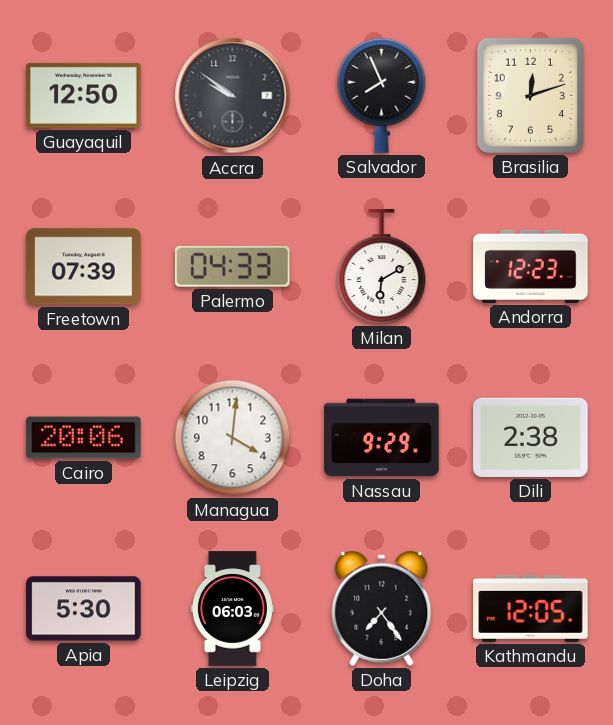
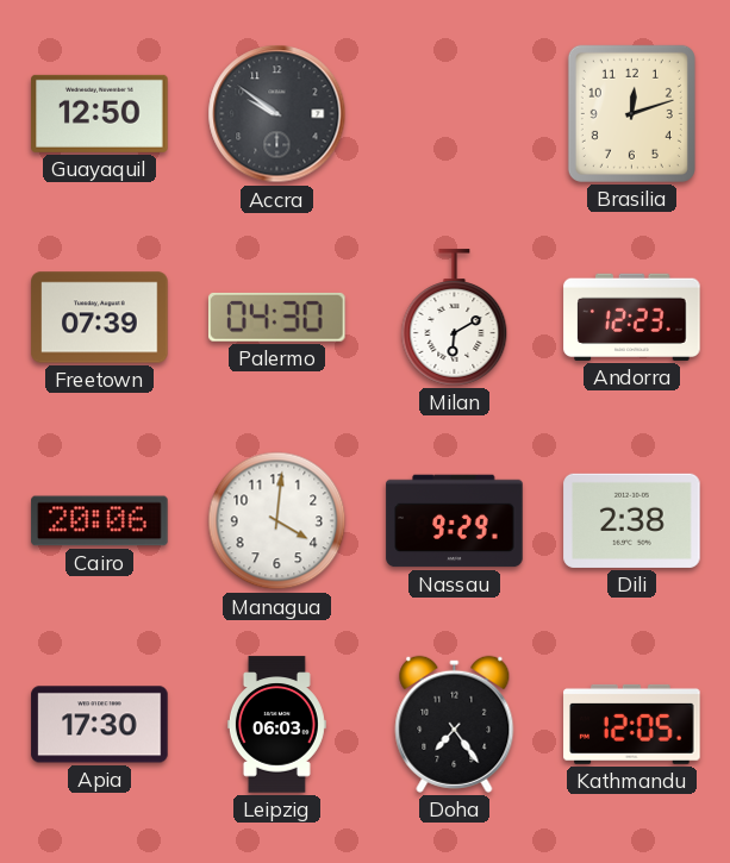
Salvador: 7:56 -> none (382, 95)
Palermo: 04:33 -> 04:30 (276, 317)
Apia: 5:30 -> 17:30 (100, 725)
